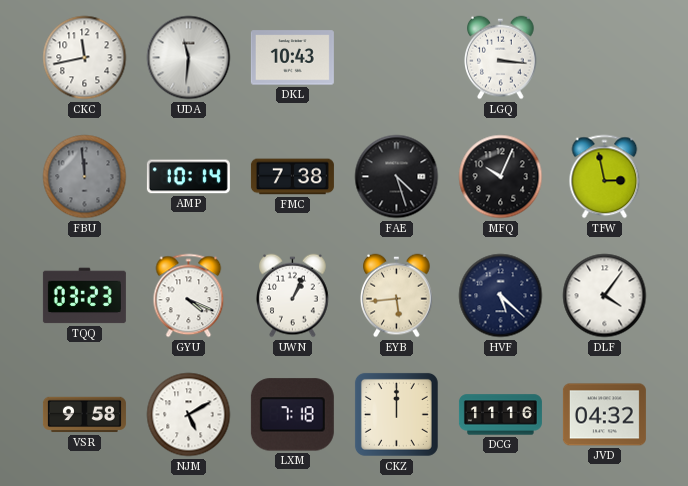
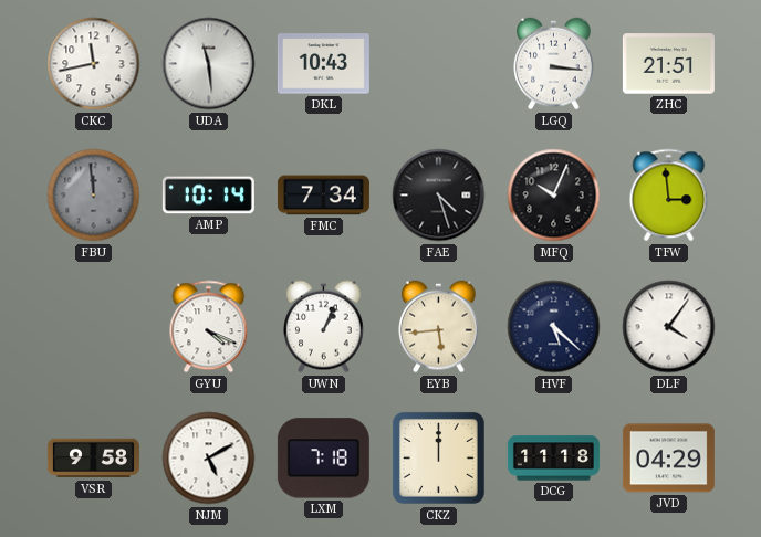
UDA: 11:31 -> 11:29 (209, 64)
ZHC: none -> 21:51 (668, 64)
FMC: 7:38 -> 7:34 (323, 196)
TFW: 2:58 -> 2:59 (669, 196)
TQQ: 03:23 -> none (84, 296)
DCG: 11:16 -> 11:18 (553, 459)
JVD: 04:32 -> 04:29 (668, 459)
